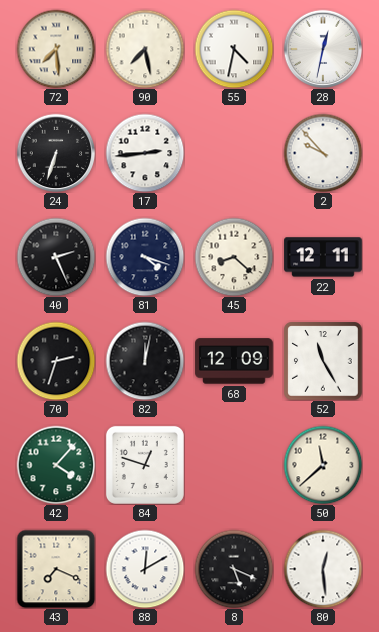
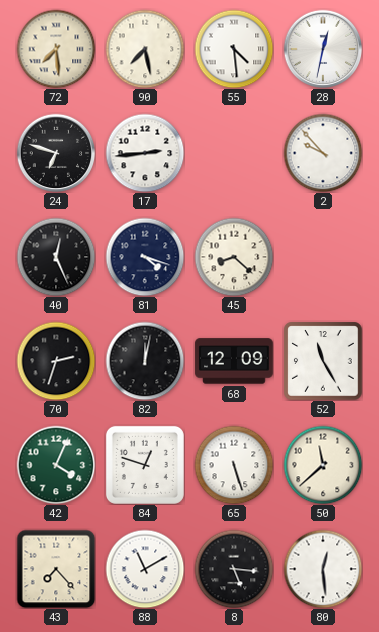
55: 4:32 -> 4:29 (234, 49)
24: 6:33 -> 6:48 (56, 153)
40: 2:26 -> 12:26 (56, 257)
22: 12:11 -> none (323, 257)
42: 4:07 -> 4:04 (56, 465)
65: none -> 5:27 (234, 465)
43: 7:19 -> 7:23 (56, 569)
88: 12:10 -> 11:10 (145, 569)
8: 5:19 -> 5:16 (234, 569)
